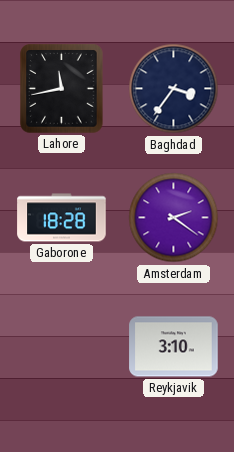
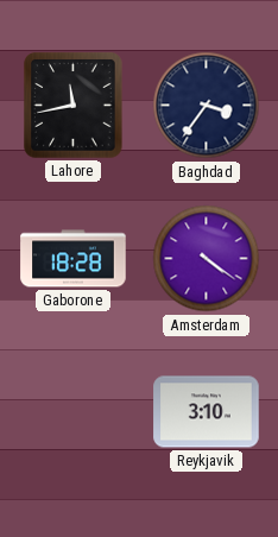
Amsterdam: 2:21 -> 4:21 (207, 259)
